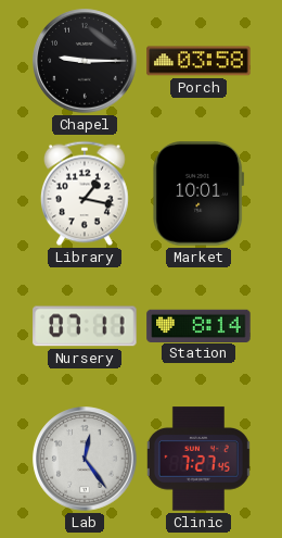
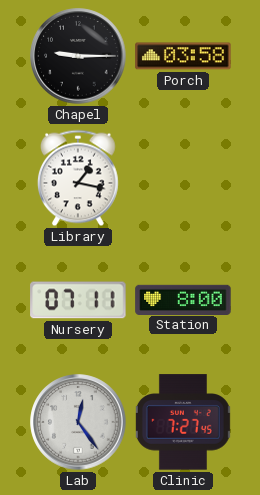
Market: 10:01 -> none (198, 193)
Station: 8:14 -> 8:00 (183, 299)
